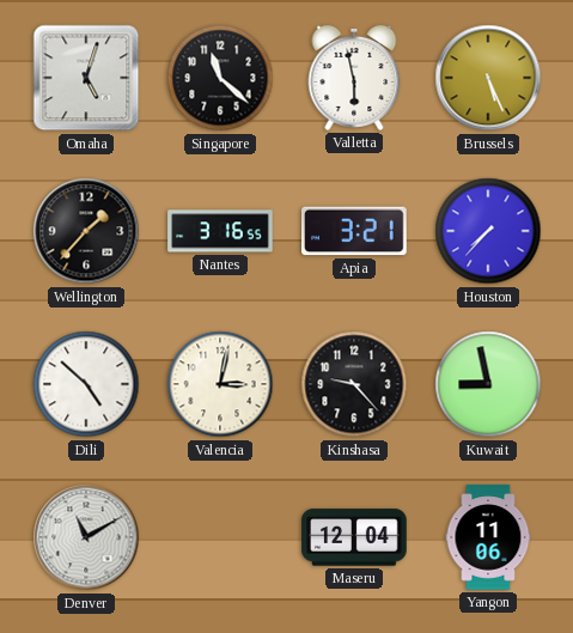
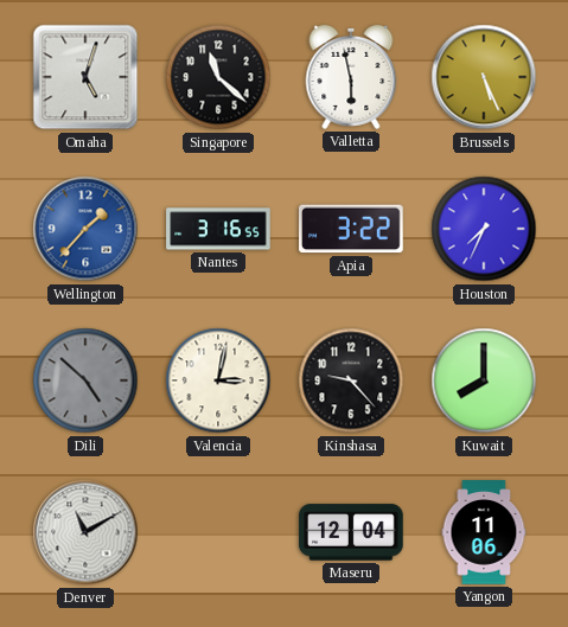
Wellington dial: black -> blue (85, 229)
Apia: 3:21 -> 3:22 (351, 229)
Houston: 7:37 -> 7:34 (484, 229)
Dili dial: white -> grey (85, 380)
Kuwait: 8:58 -> 8:00 (484, 380)
